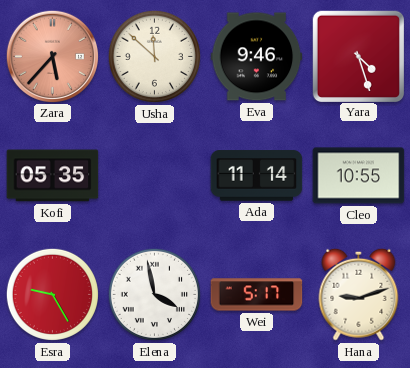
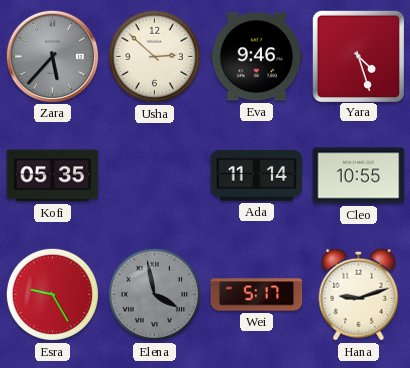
Zara dial: salmon -> grey (52, 56)
Usha: 11:52 -> 2:52 (154, 56)
Elena dial: white -> grey (154, 294)
